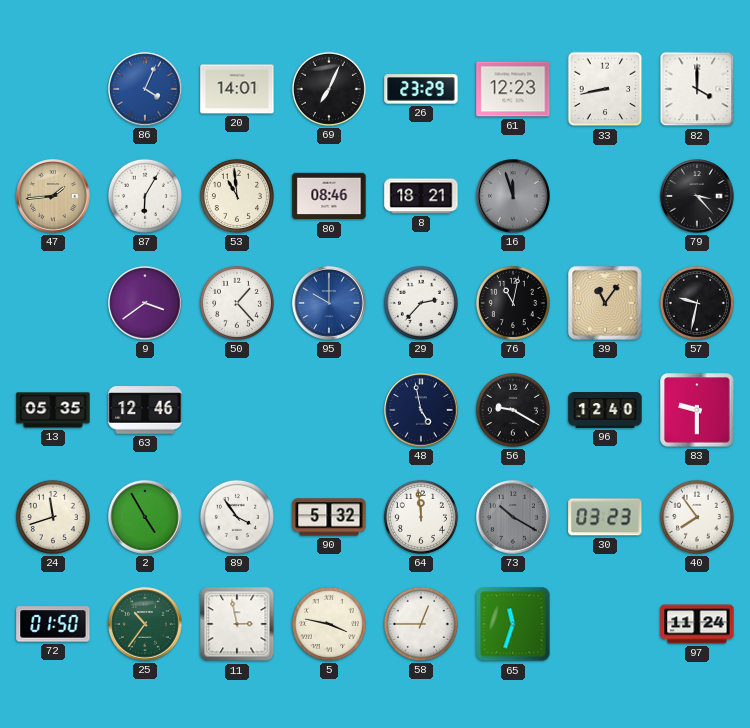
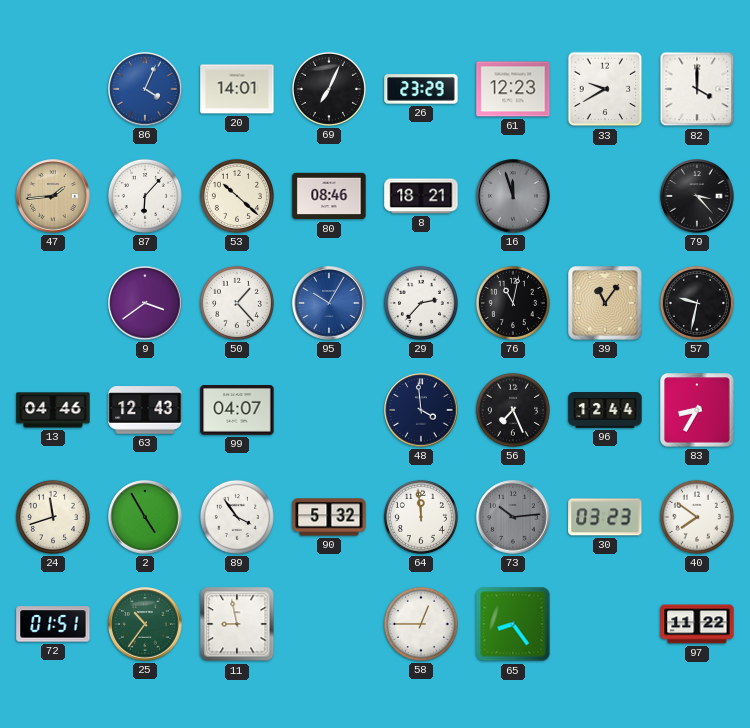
33: 8:43 -> 9:40 (605, 89)
87: 6:05 -> 6:07 (145, 196)
53: 10:59 -> 10:22 (237, 196)
95: 10:00 -> 10:05 (329, 303)
13: 05:35 -> 04:46 (53, 410)
63: 12:46 -> 12:43 (145, 410)
99: none -> 04:07 (237, 410)
48: 4:58 -> 3:59 (421, 410)
56: 9:20 -> 7:26 (513, 410)
96: 12:40 -> 12:44 (605, 411)
83: 9:30 -> 8:35 (697, 410)
73: 10:20 -> 10:14 (513, 517)
40: 7:54 -> 7:51 (697, 517)
72: 01:50 -> 01:51 (53, 624)
11: 2:58 -> 8:58 (237, 624)
5: 3:47 -> none (329, 624)
65: 11:33 -> 8:24 (513, 624)
97: 11:24 -> 11:22 (697, 624)
